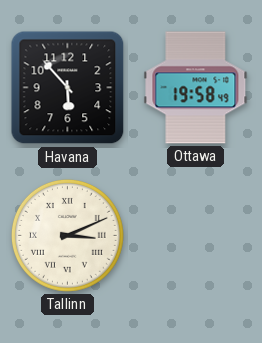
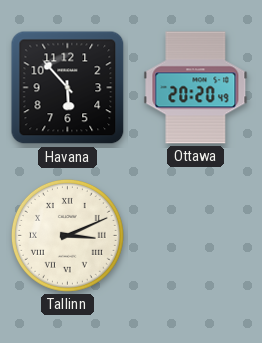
Ottawa: 19:58 -> 20:20 (196, 88)
